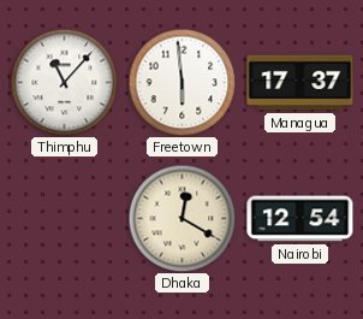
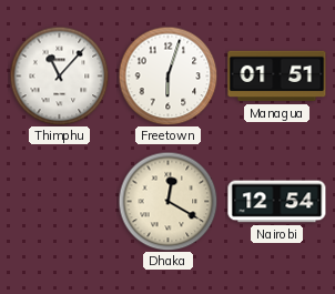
Freetown: 5:59 -> 6:03 (167, 75)
Managua: 17:37 -> 01:51 (277, 77)
